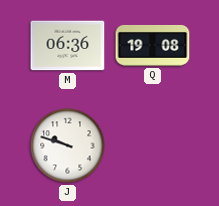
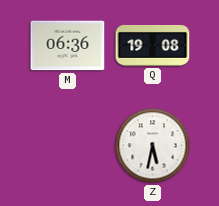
J: 9:48 -> none (68, 146)
Z: none -> 5:32 (153, 146)
